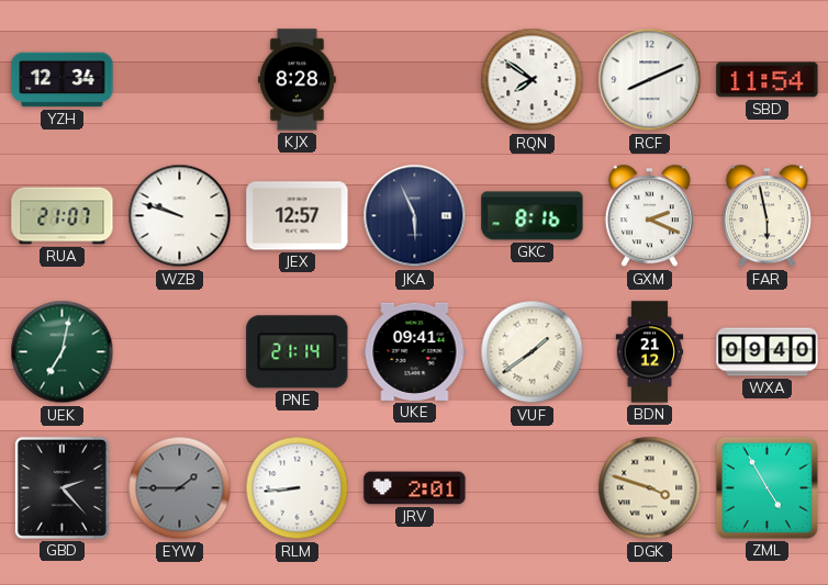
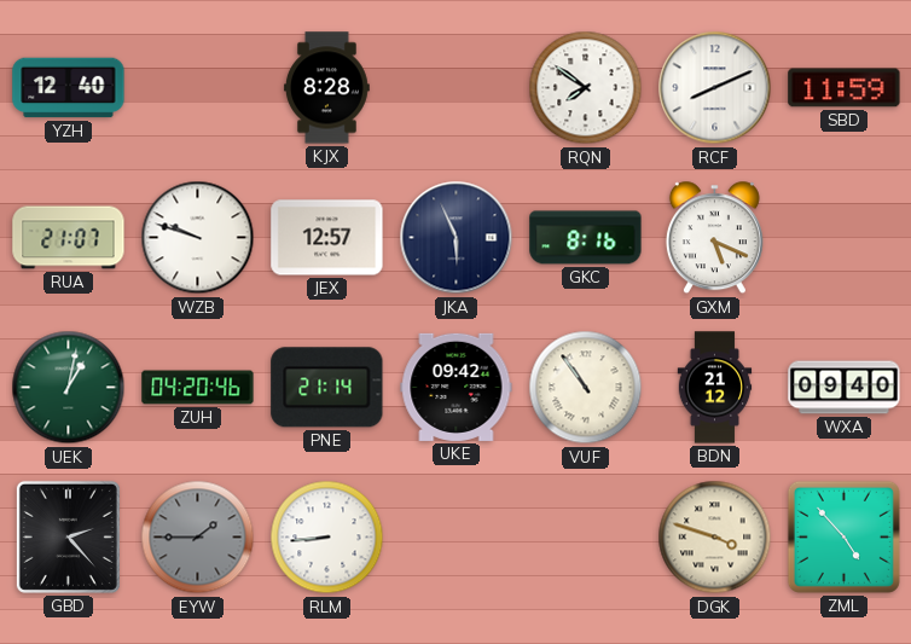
YZH: 12:34 -> 12:40 (69, 88)
SBD: 11:54 -> 11:59 (845, 88)
GXM: 2:19 -> 5:19 (714, 238)
FAR: 5:58 -> none (767, 216)
UEK: 7:02 -> 1:02 (69, 388)
ZUH: none -> 04:20 (198, 388)
UKE: 09:41 -> 09:42 (457, 387)
VUF: 1:39 -> 10:54 (586, 388)
JRV: 2:01 -> none (415, 488)
ZML: 4:55 -> 4:53 (843, 536)
